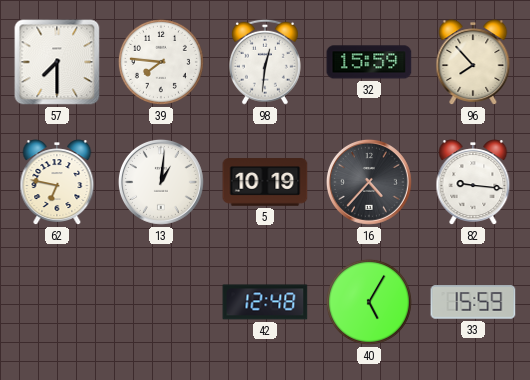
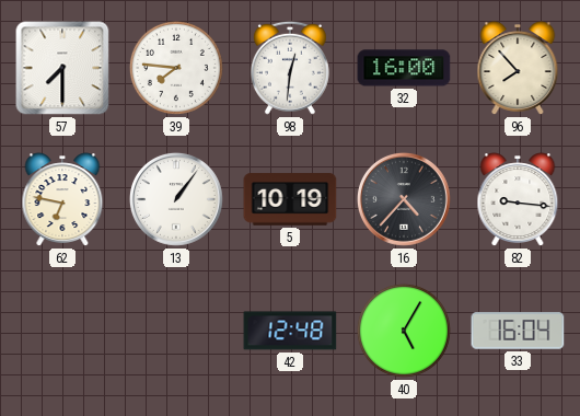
32: 15:59 -> 16:00 (404, 68)
13: 1:01 -> 1:06 (176, 199)
33: 15:59 -> 16:04 (518, 331)
